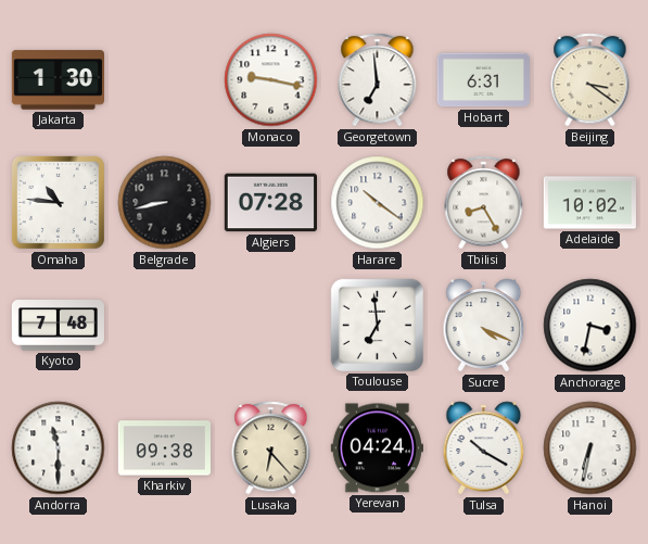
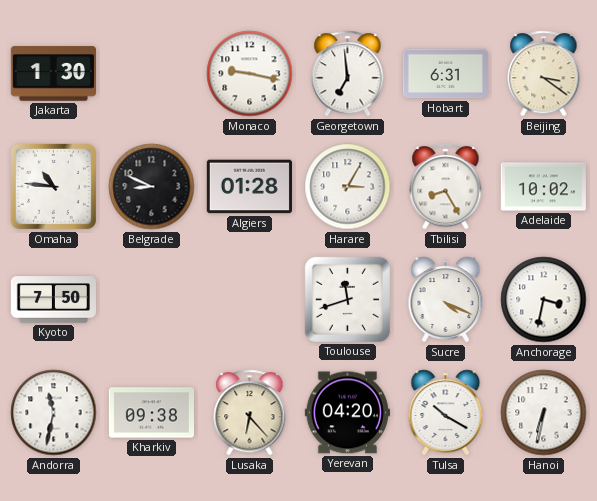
Belgrade: 8:43 -> 8:49 (152, 187)
Algiers: 07:28 -> 01:28 (249, 187)
Harare: 10:21 -> 3:05 (348, 187)
Kyoto: 7:48 -> 7:50 (53, 300)
Toulouse: 6:59 -> 11:42 (347, 299)
Andorra: 11:30 -> 11:32 (54, 413)
Yerevan: 04:24 -> 04:20 (347, 413)
